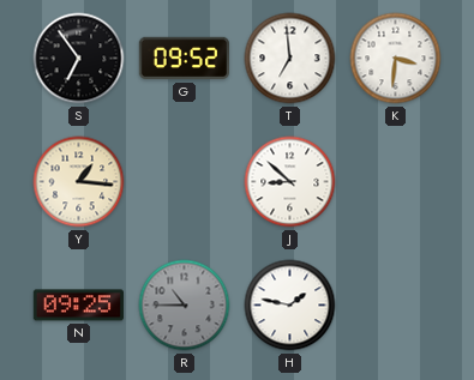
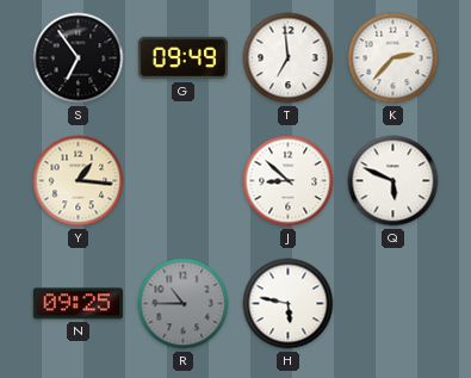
G: 09:52 -> 09:49 (182, 58)
K: 3:31 -> 2:37 (393, 58)
Q: none -> 5:49 (393, 181)
H: 1:47 -> 5:47 (289, 304)
